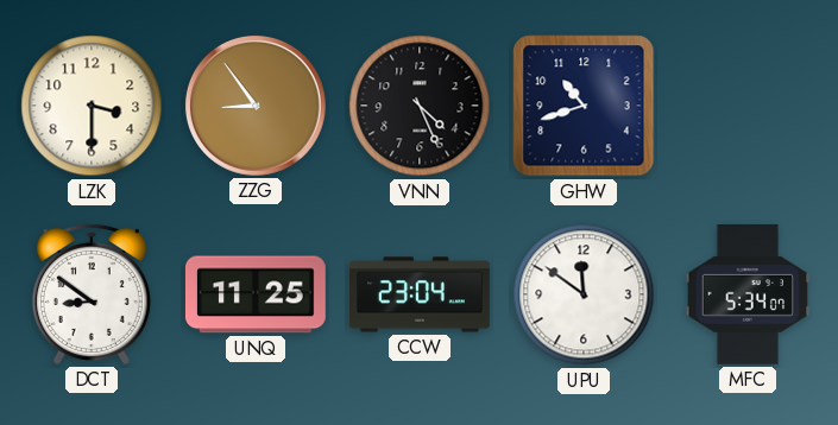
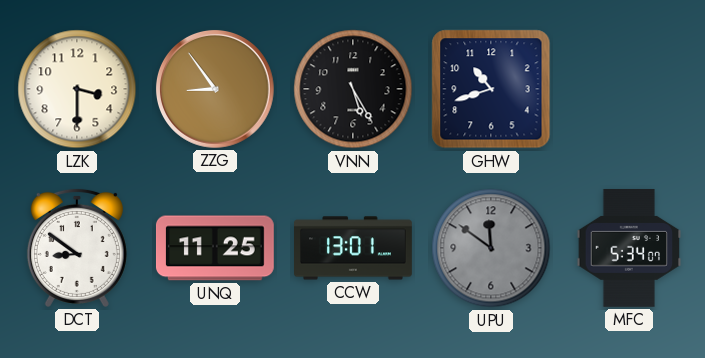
VNN: 4:26 -> 5:25 (353, 89)
CCW: 23:04 -> 13:01 (354, 248)
UPU dial: white -> grey (491, 248)
